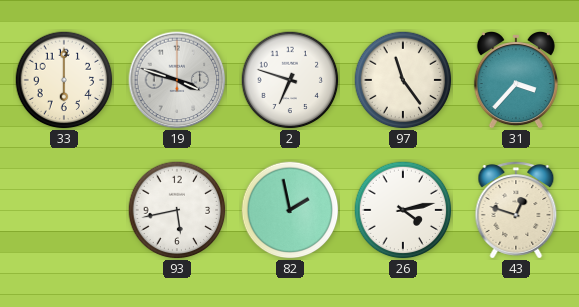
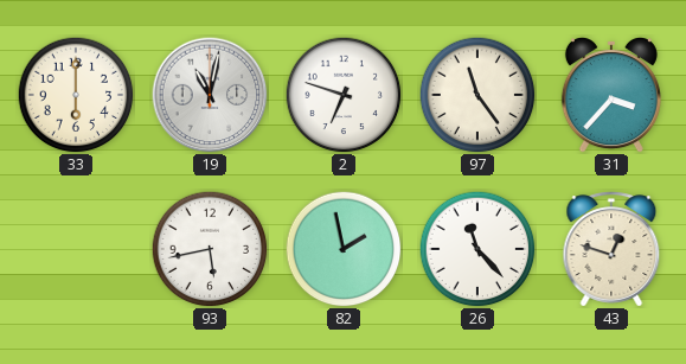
19: 3:48 -> 11:02 (210, 95)
26: 4:13 -> 11:23 (477, 249)
